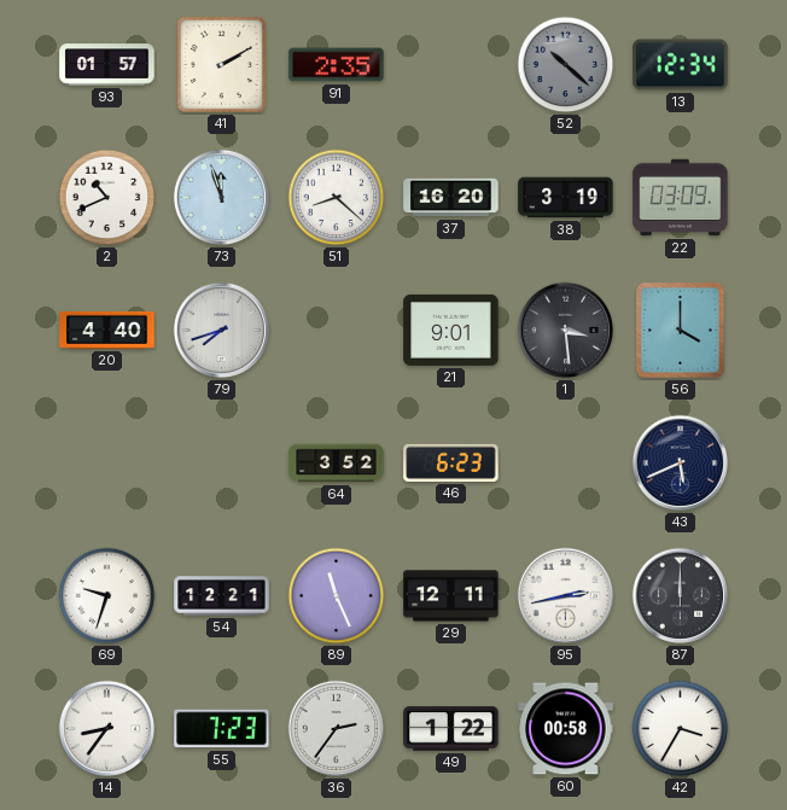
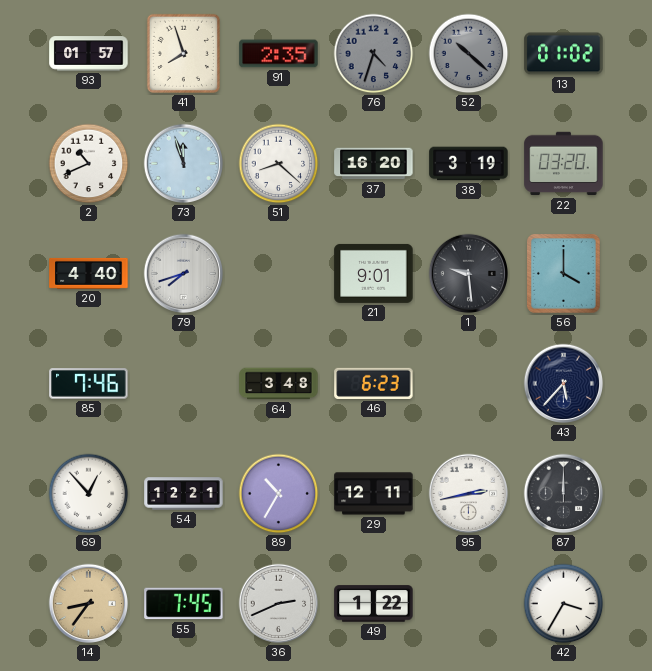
41: 2:10 -> 7:57 (183, 53)
76: none -> 4:33 (374, 54)
13: 12:34 -> 01:02 (564, 54)
22: 03:09 -> 03:20 (564, 164)
1: 3:29 -> 9:29 (469, 274)
85: none -> 7:46 (89, 384)
64: 3:52 -> 3:48 (279, 384)
43: 5:41 -> 5:37 (564, 384)
69: 9:33 -> 12:53 (89, 494)
89: 11:26 -> 10:35 (279, 494)
14 dial: white -> champagne (89, 604)
55: 7:23 -> 7:45 (184, 604)
36: 2:36 -> 2:41 (279, 604)
60: 00:58 -> none (566, 729)
